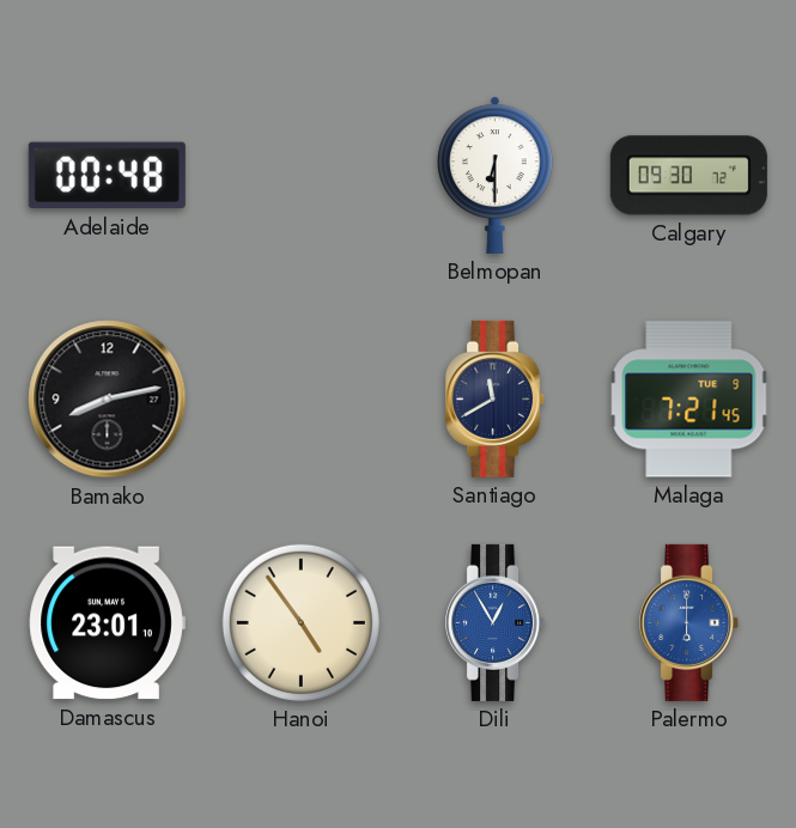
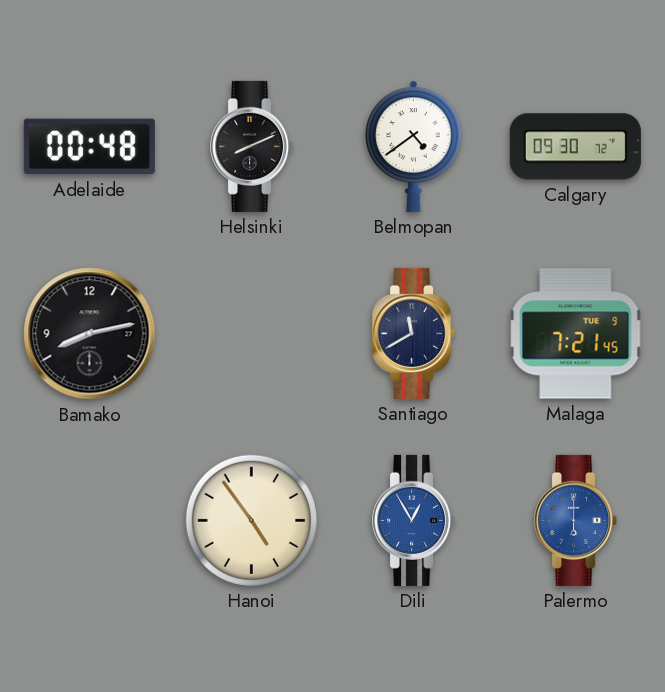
Helsinki: none -> 8:11 (252, 146)
Belmopan: 6:30 -> 4:39 (414, 146)
Damascus: 23:01 -> none (107, 623)
